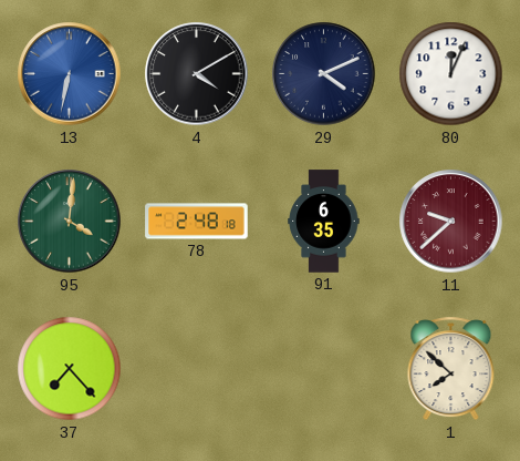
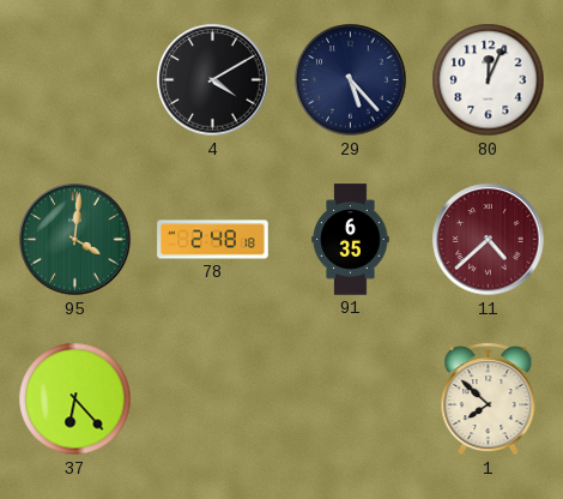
13: 6:32 -> none (70, 74)
29: 4:11 -> 5:23 (351, 80)
11: 9:38 -> 4:38 (489, 240)
37: 7:23 -> 6:23 (75, 399)
